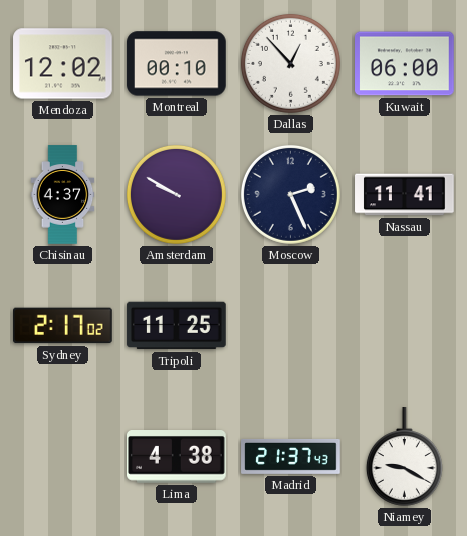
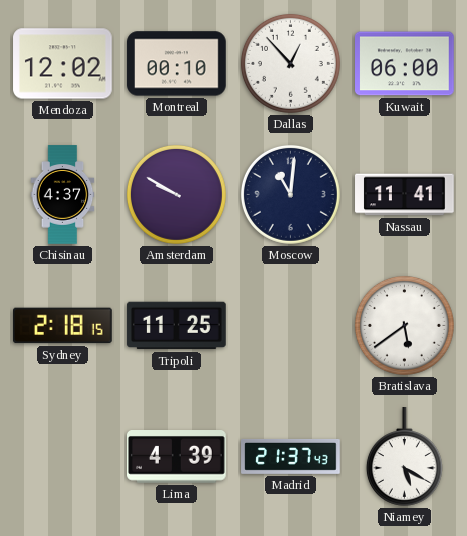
Moscow: 2:26 -> 11:01 (290, 194)
Sydney: 2:17 -> 2:18 (63, 326)
Bratislava: none -> 5:39 (404, 325)
Lima: 4:38 -> 4:39 (177, 457)
Niamey: 9:20 -> 5:20 (404, 457)
